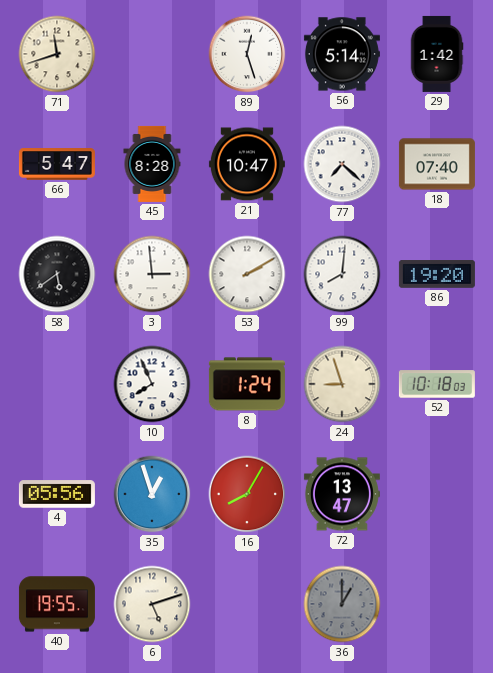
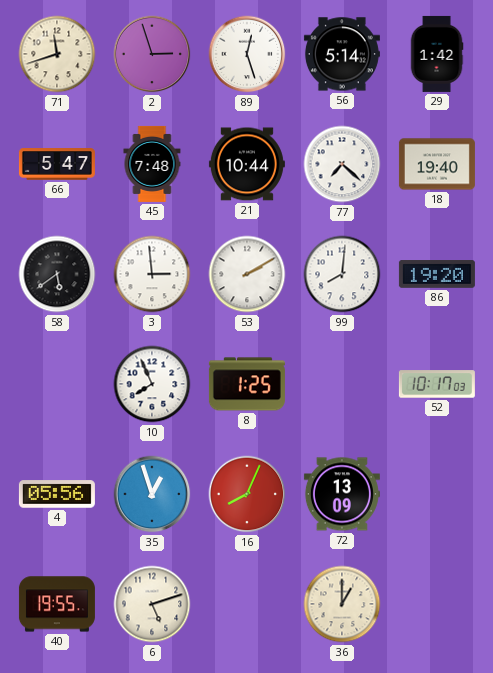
2: none -> 2:57 (152, 54)
45: 8:28 -> 7:48 (152, 164)
21: 10:47 -> 10:44 (247, 164)
18: 07:40 -> 19:40 (437, 164)
8: 1:24 -> 1:25 (247, 384)
24: 8:57 -> none (342, 384)
52: 10:18 -> 10:17 (437, 384)
16: 8:05 -> 8:04 (247, 494)
72: 13:47 -> 13:09 (342, 494)
36 dial: grey -> cream (342, 604)
